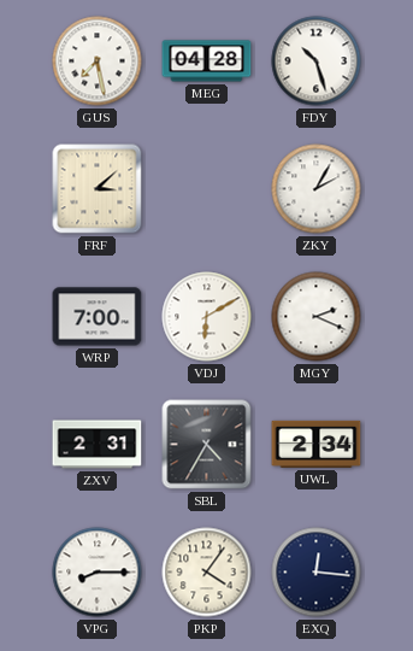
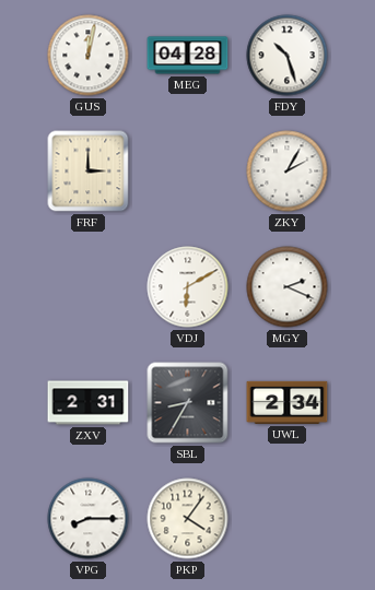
GUS: 7:28 -> 12:02 (89, 56)
FRF: 3:08 -> 3:00 (89, 172)
WRP: 7:00 -> none (98, 317)
SBL: 4:35 -> 8:35 (188, 403)
EXQ: 12:16 -> none (317, 573)
